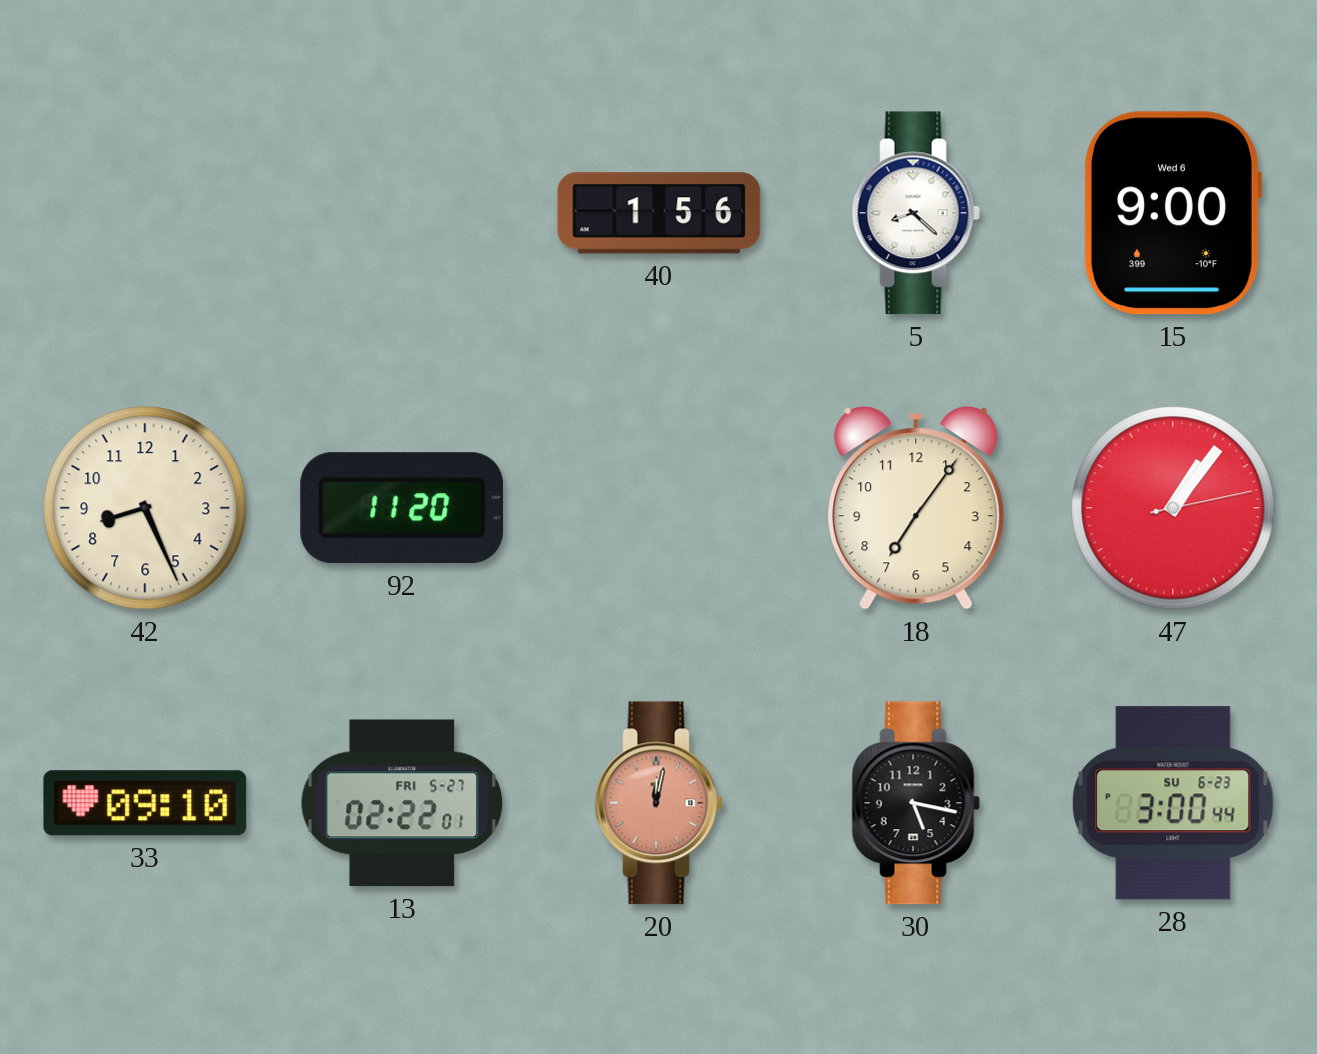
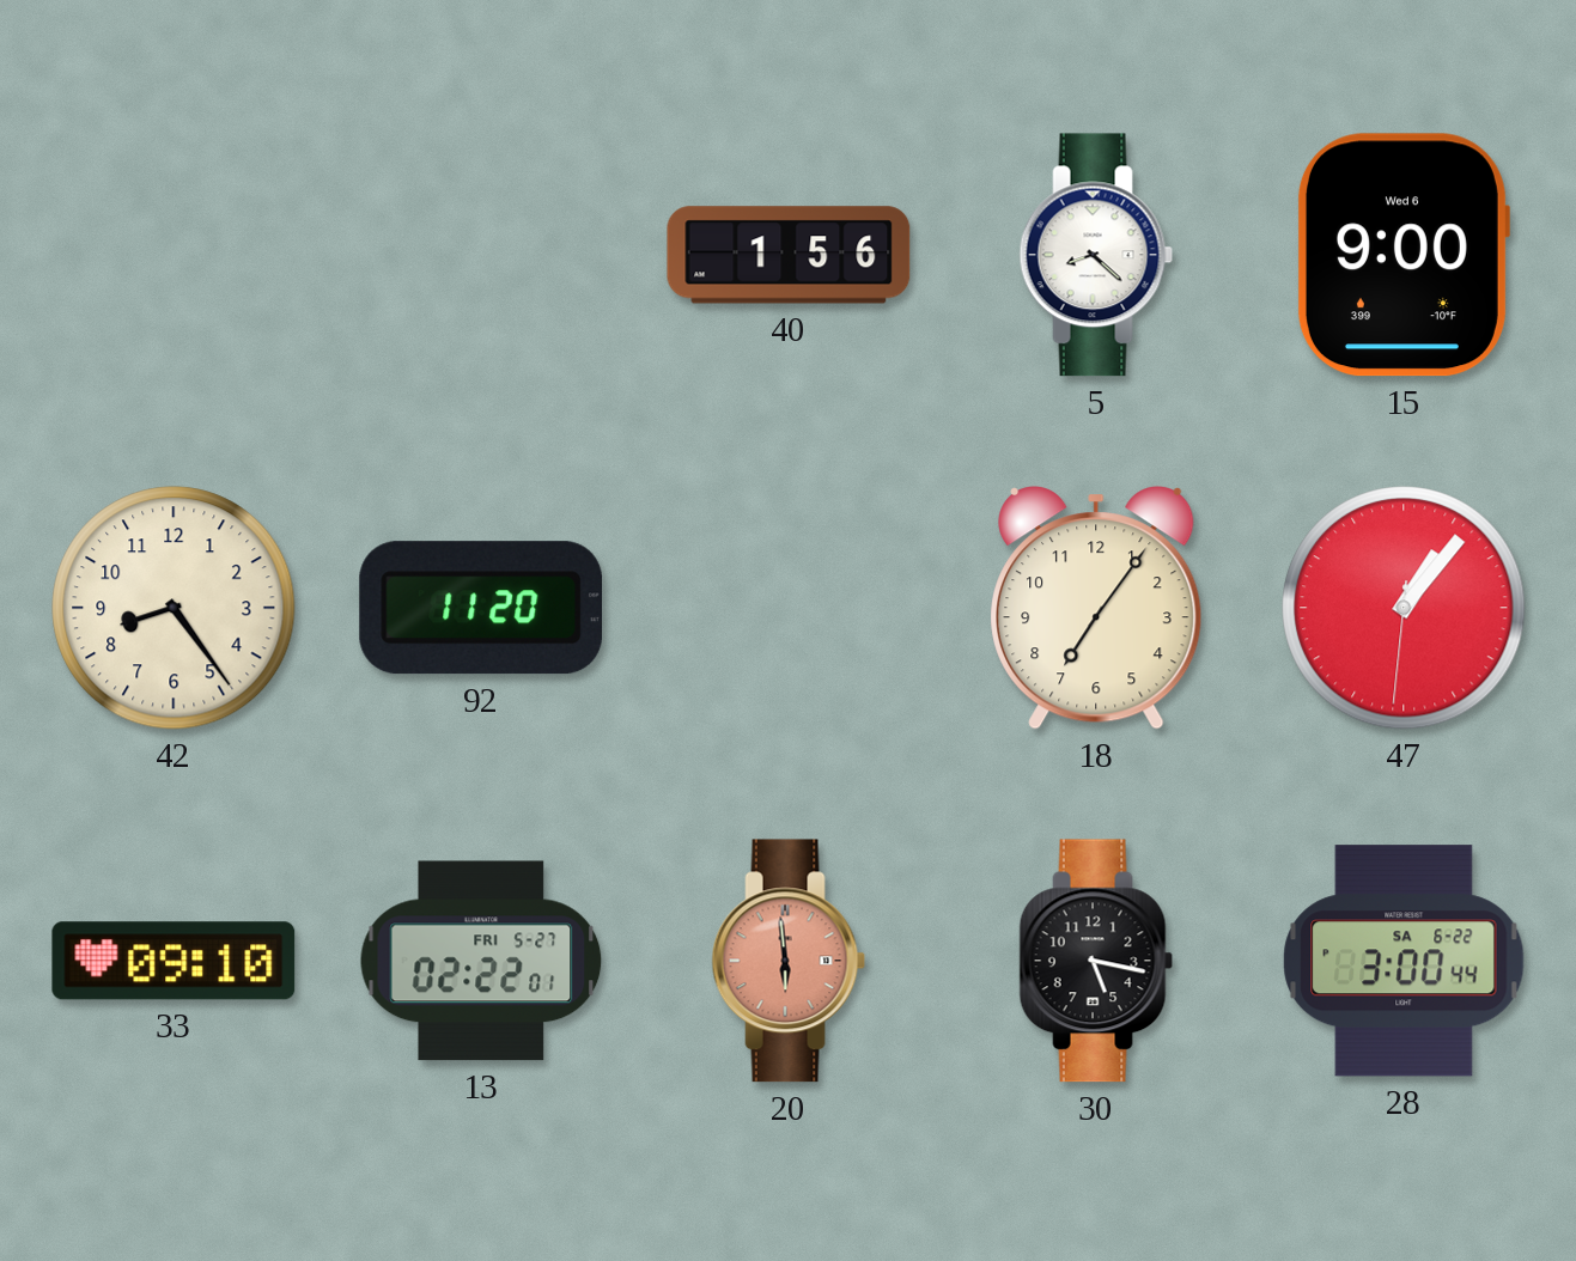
42: 8:26 -> 8:24 (174, 608)
47: 1:06:13 -> 1:06:31 (1404, 608)
20: 12:02 -> 5:59 (789, 961)
28 date: SU 6-23 -> SA 6-22 (1404, 961)
